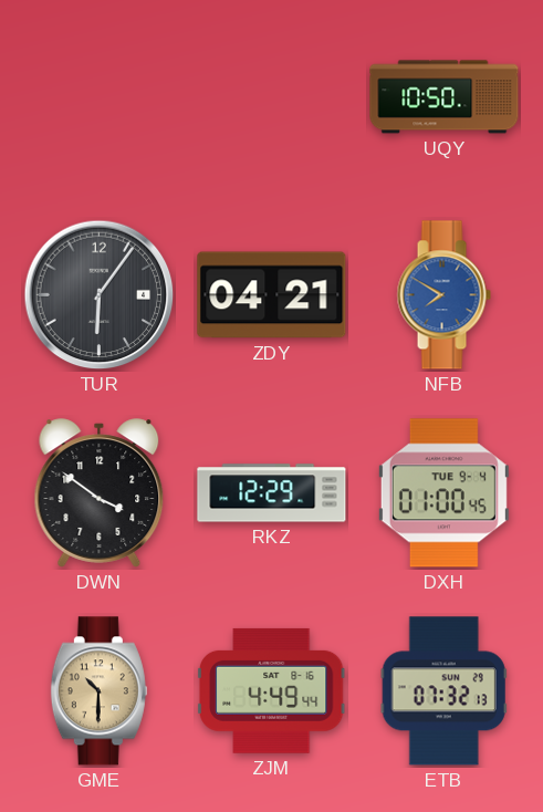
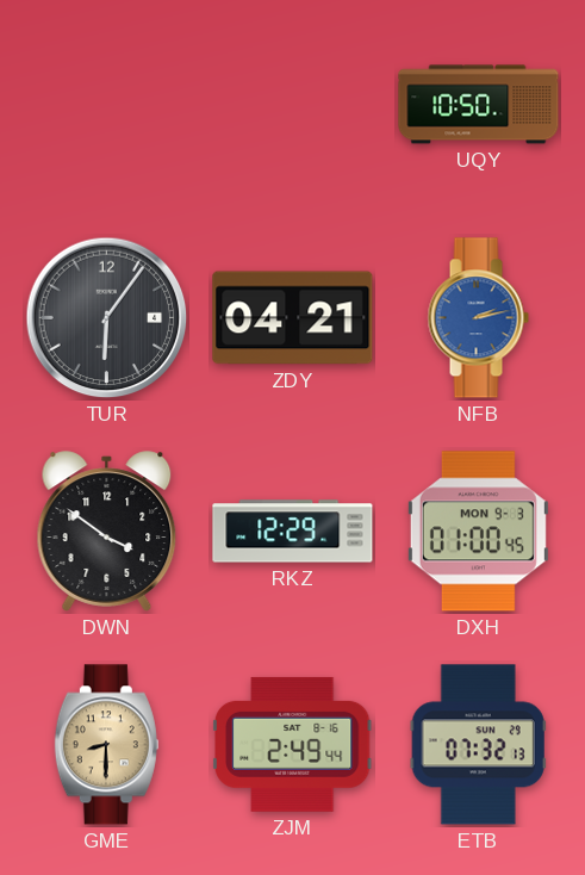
NFB: 7:50 -> 2:13 (478, 318)
DXH date: TUE 9-4 -> MON 9-3 (478, 532)
GME: 10:30 -> 8:30 (106, 745)
ZJM: 4:49 -> 2:49 (292, 744)
